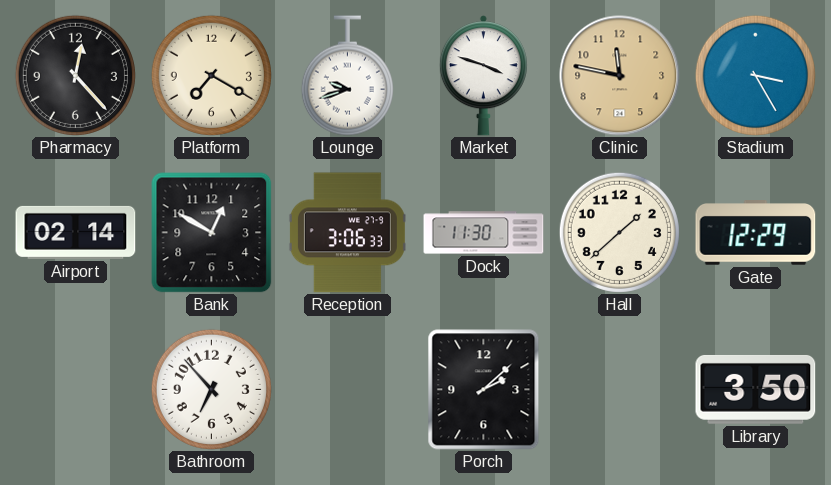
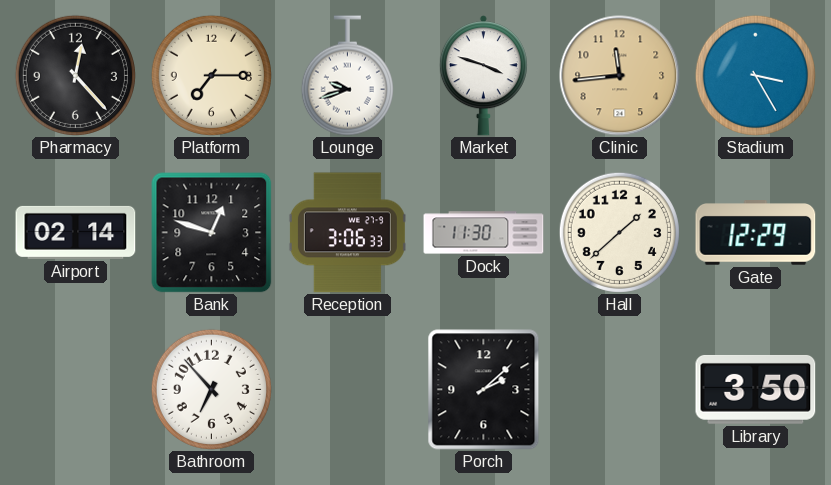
Platform: 7:20 -> 7:15 (211, 75)
Clinic: 11:47 -> 11:44 (620, 76)
Bank: 12:50 -> 12:48 (212, 233)
